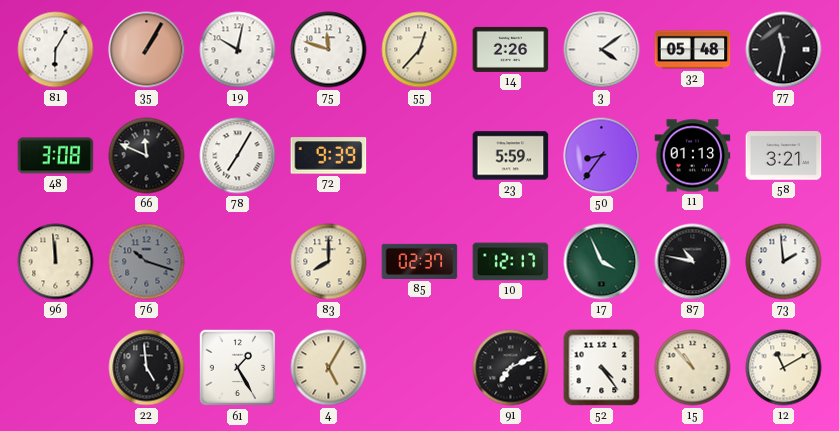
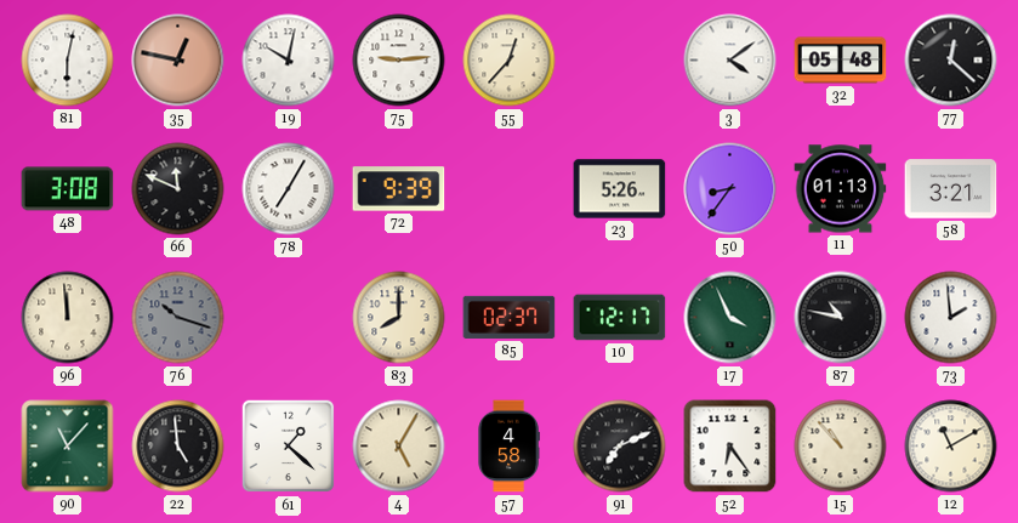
81: 6:05 -> 6:02 (68, 61)
35: 1:05 -> 12:47 (178, 61)
75: 11:48 -> 9:14 (399, 61)
14: 2:26 -> none (511, 49)
77: 11:32 -> 12:22 (951, 61)
23: 5:59 -> 5:26 (620, 189)
90: none -> 11:07 (68, 447)
61: 1:25 -> 1:22 (289, 447)
57: none -> 4:58 (508, 447)
52: 4:24 -> 6:24 (730, 447)
